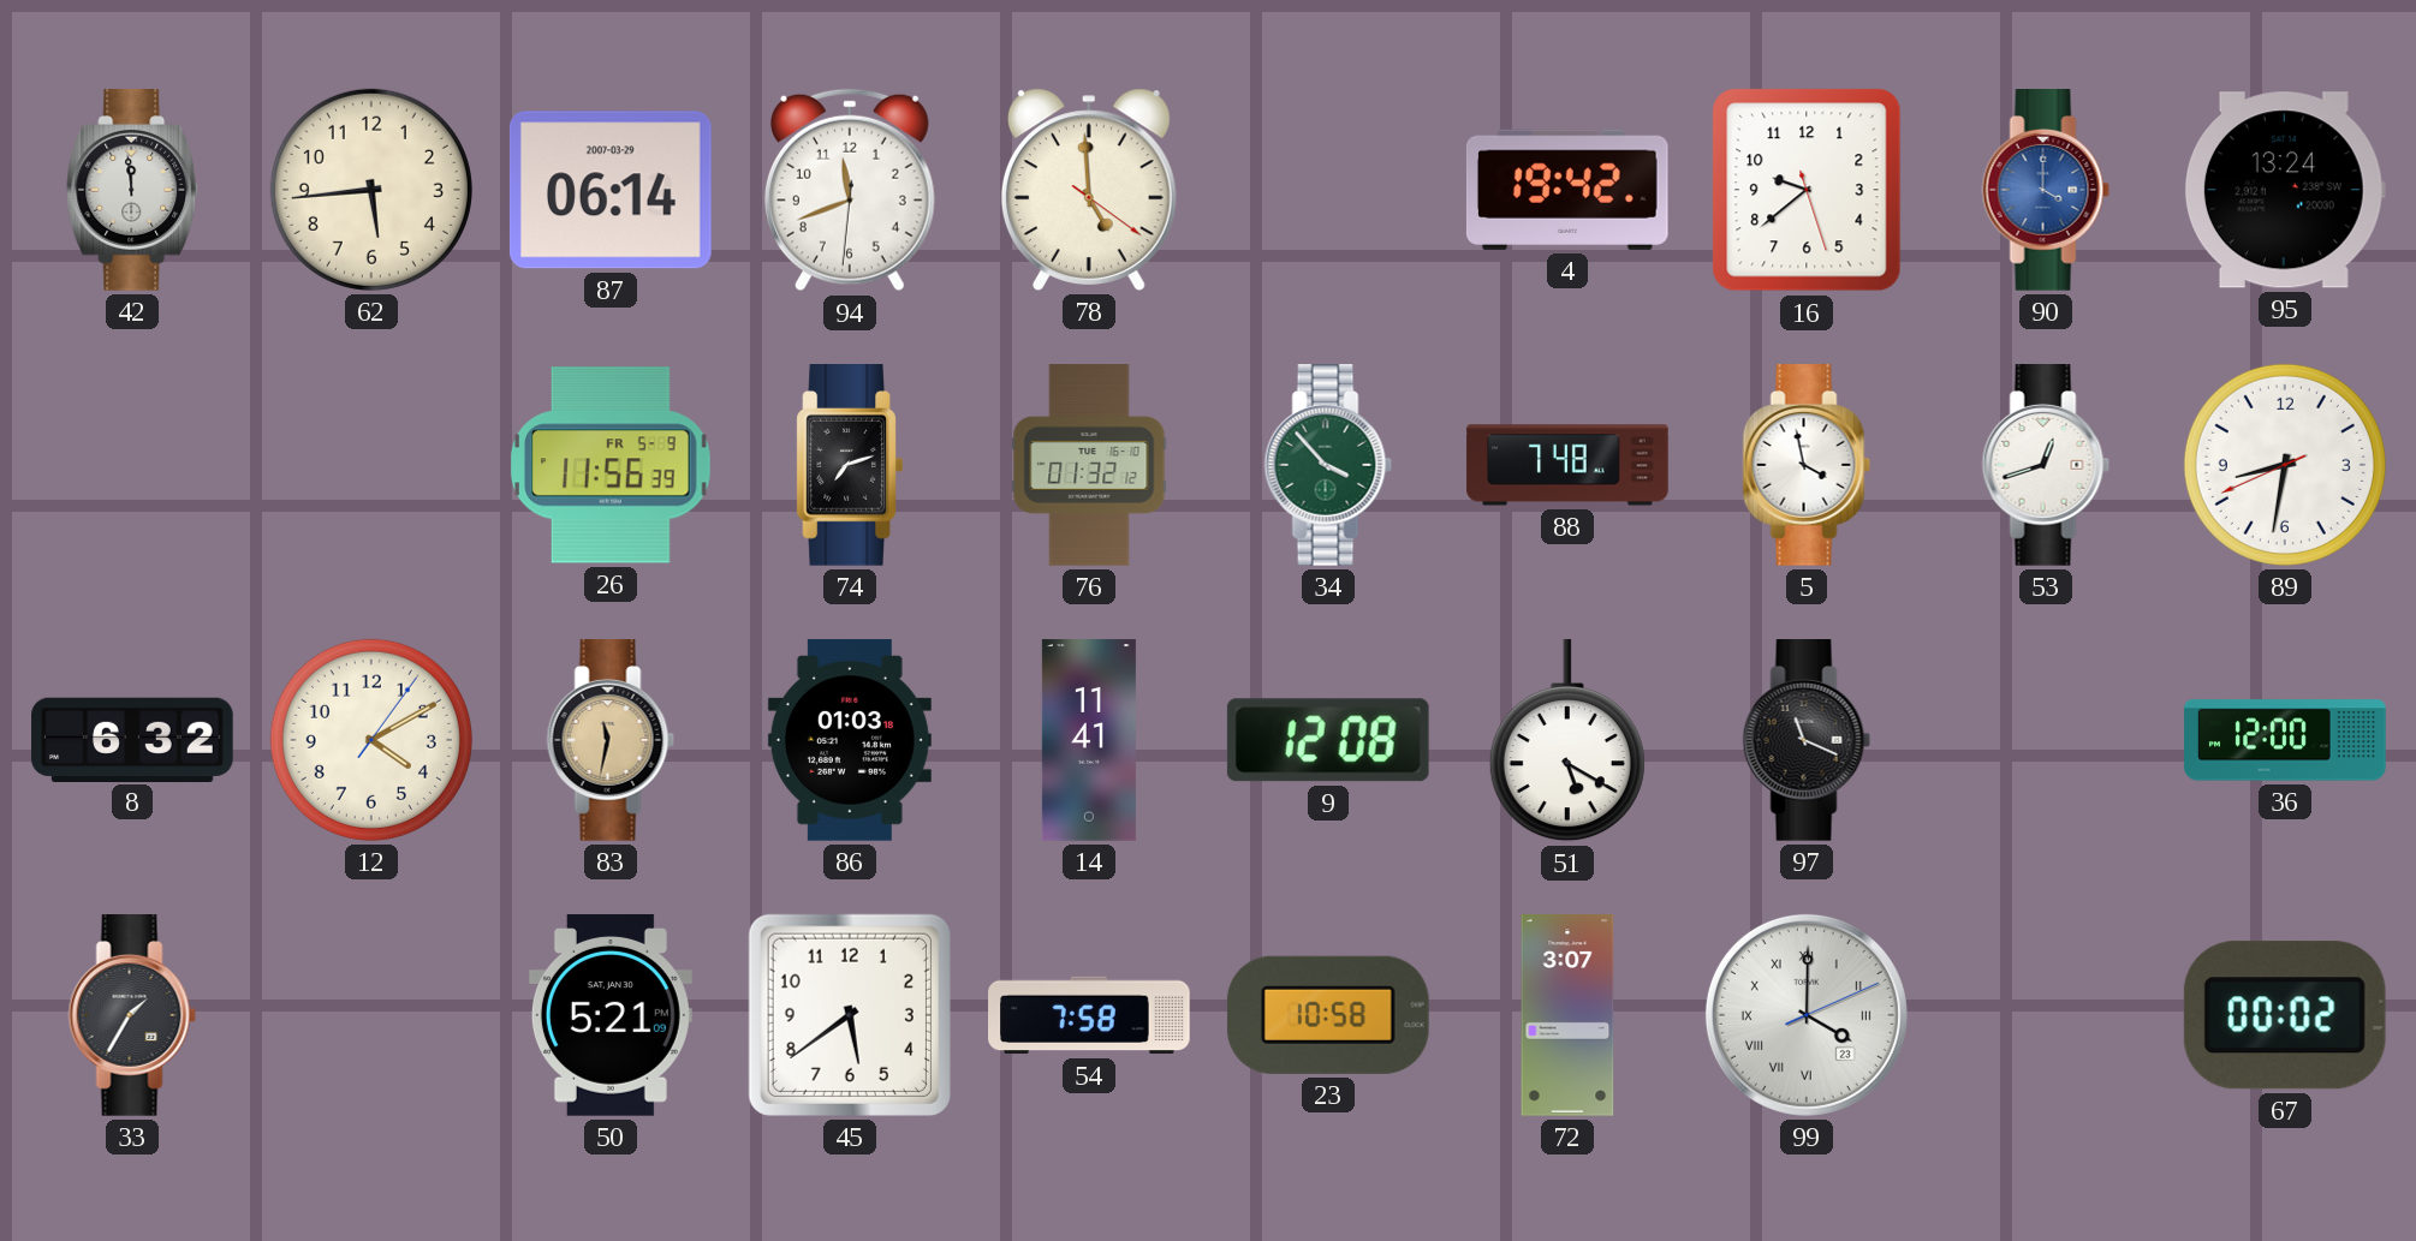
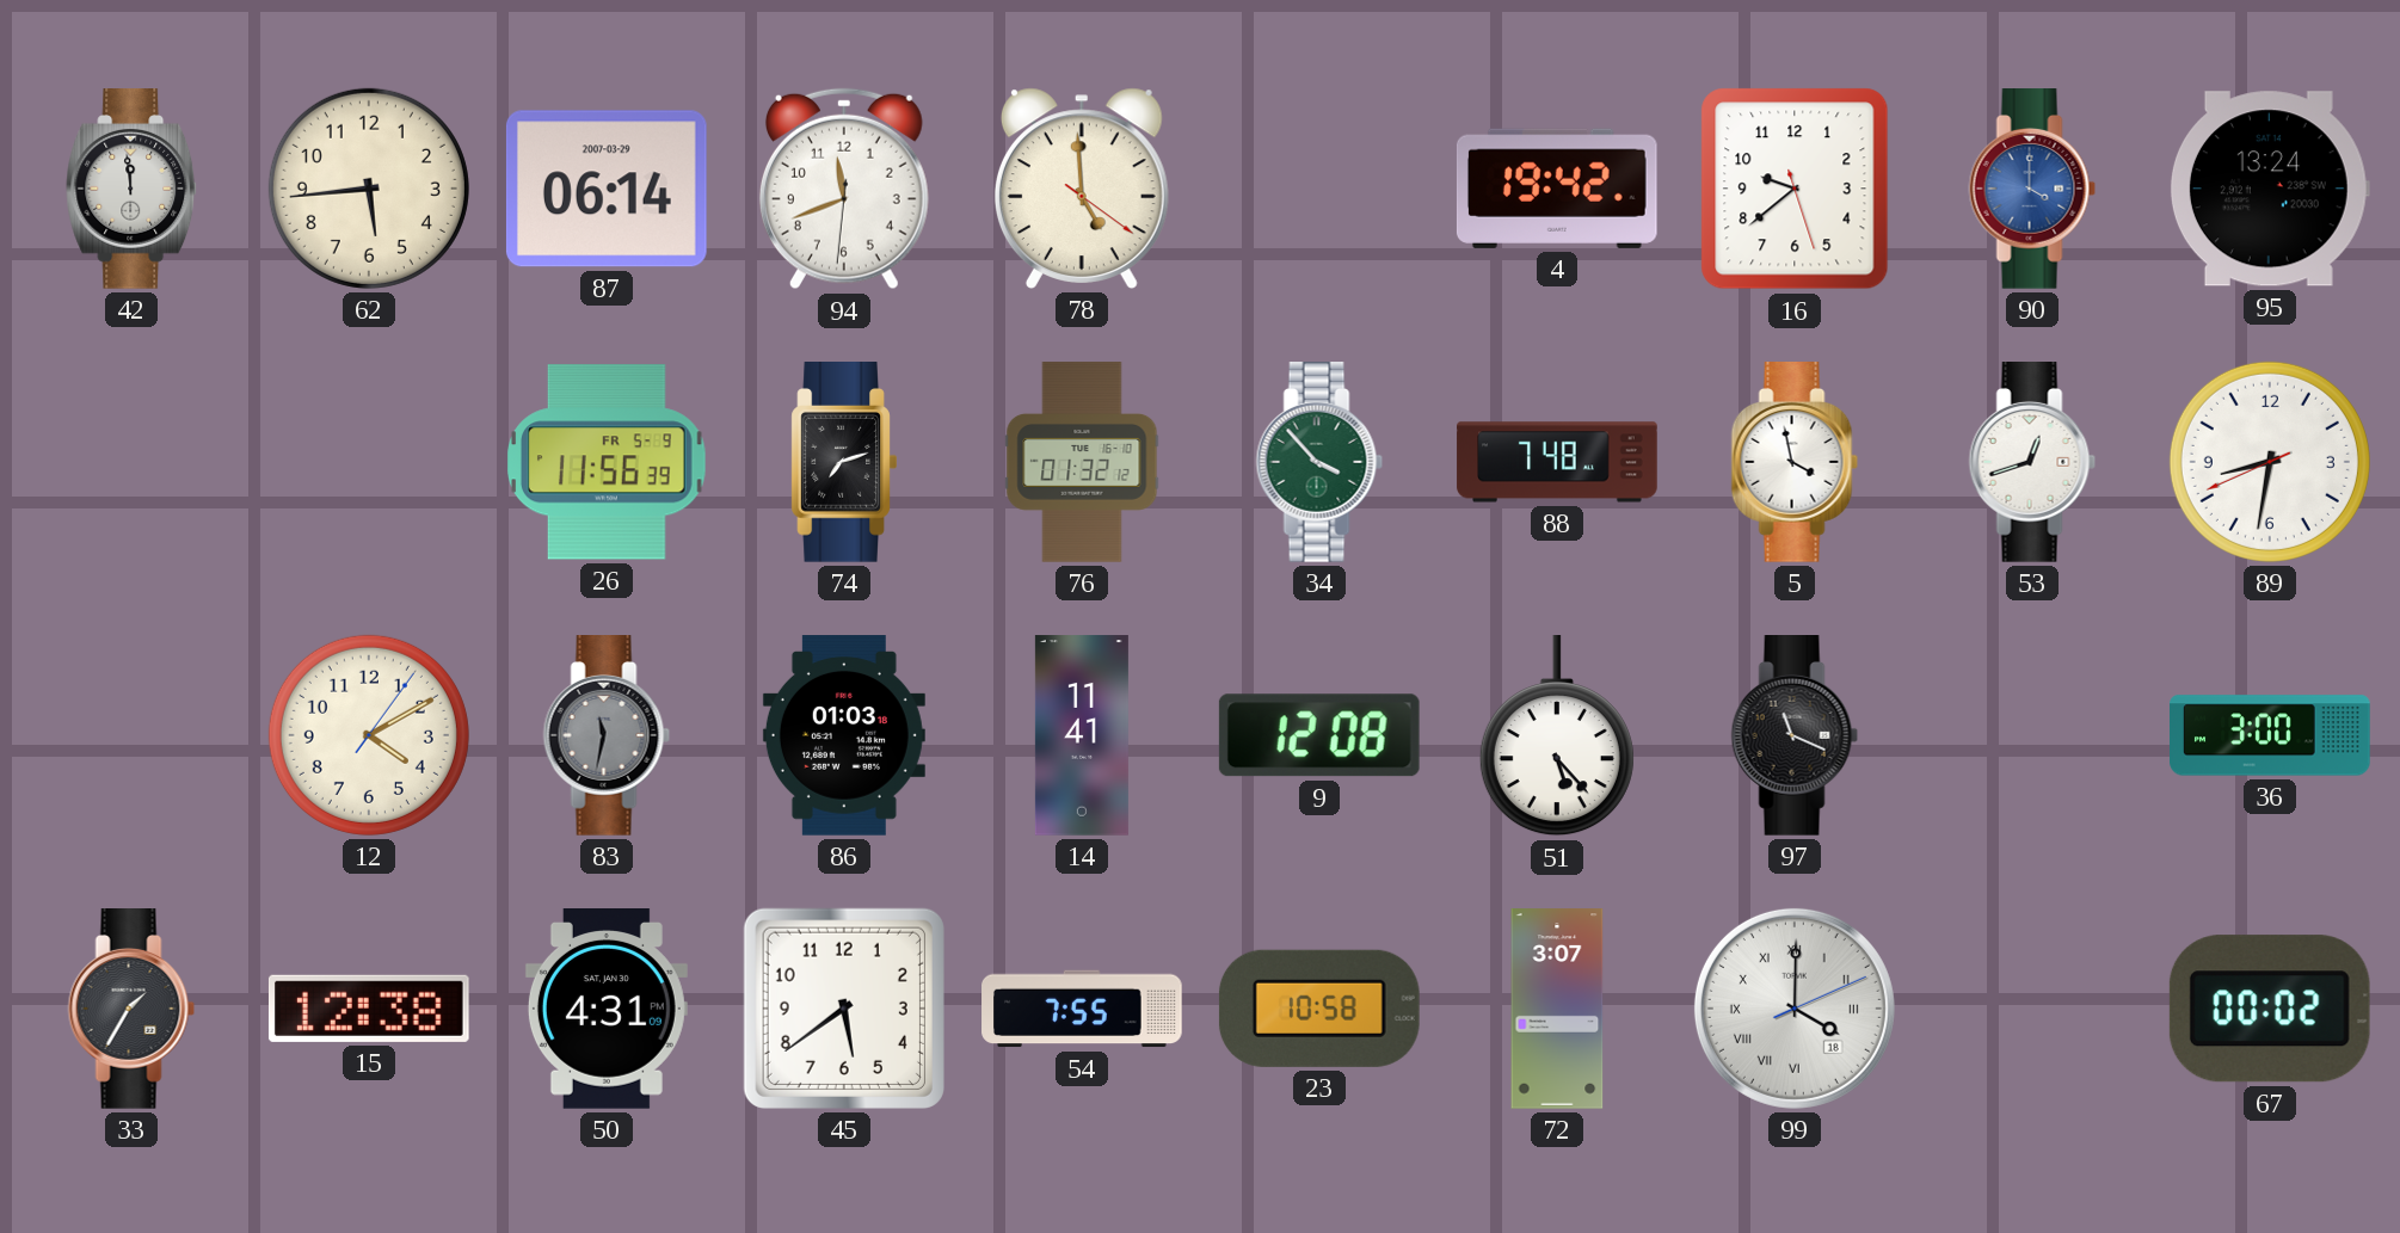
8: 6:32 -> none (132, 739)
83 dial: champagne -> grey (607, 736)
51: 5:20 -> 5:23 (1557, 736)
36: 12:00 -> 3:00 (2270, 735)
15: none -> 12:38 (369, 1009)
50: 5:21 -> 4:31 (607, 1010)
54: 7:58 -> 7:55 (1082, 1009)
99 date: 23 -> 18 (1795, 1009)
